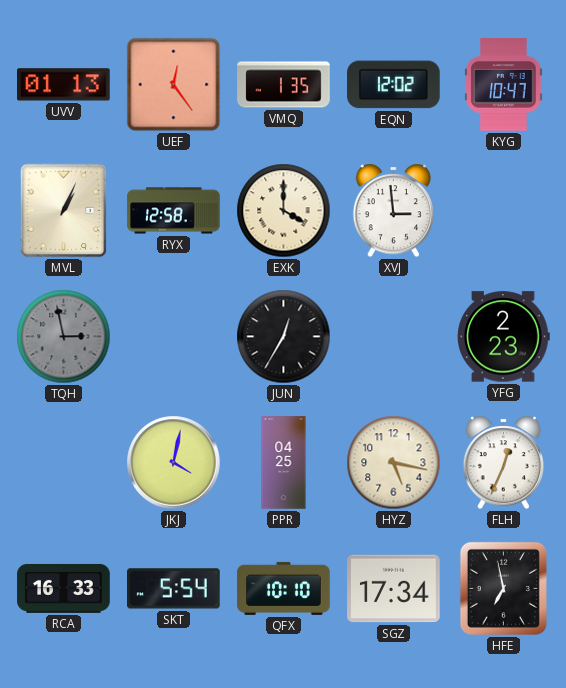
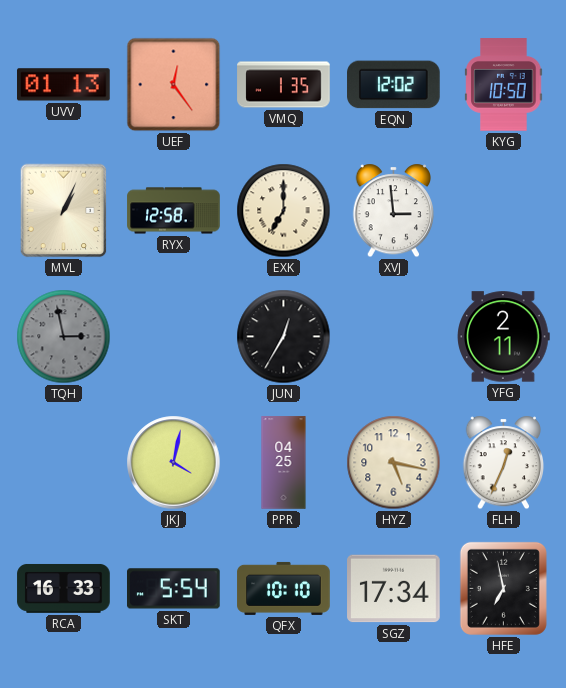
KYG: 10:47 -> 10:50 (504, 85)
EXK: 4:00 -> 7:00 (284, 211)
YFG: 2:23 -> 2:11 (504, 337)
